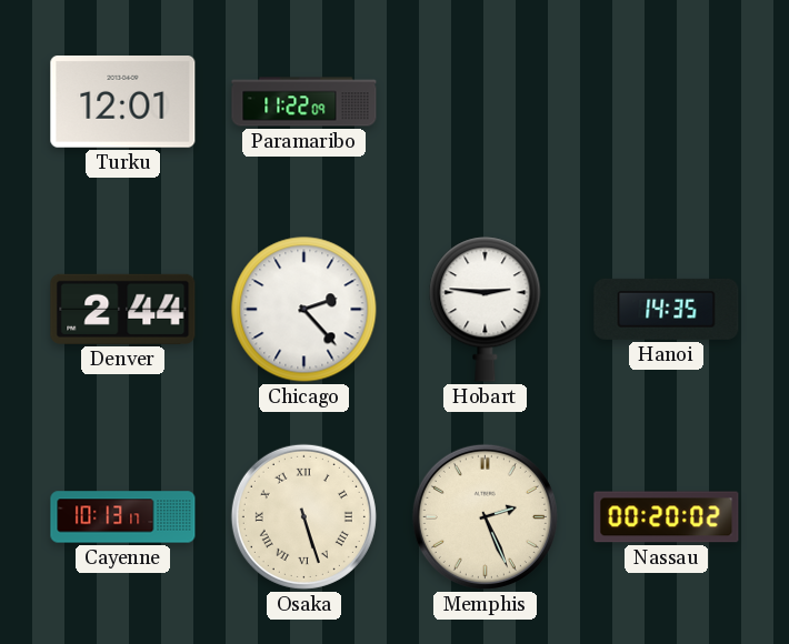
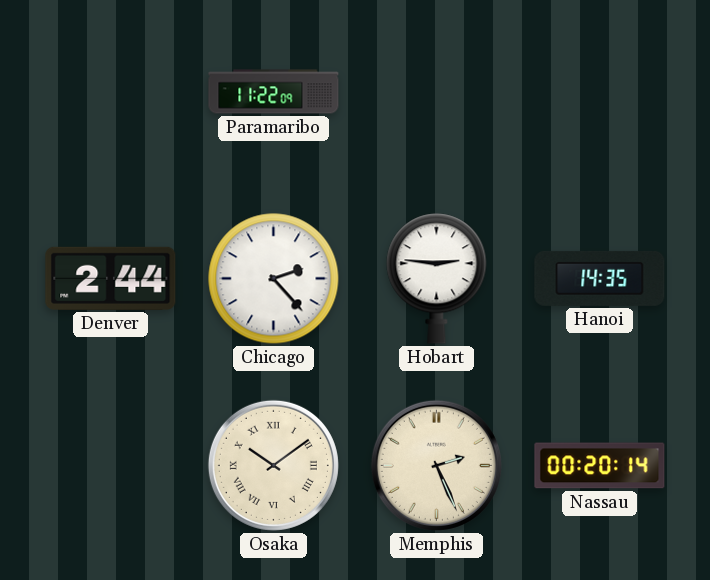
Turku: 12:01 -> none (123, 102)
Cayenne: 10:13 -> none (123, 517)
Osaka: 5:27 -> 10:09 (273, 465)
Nassau: 00:20:02 -> 00:20:14 (600, 466)
